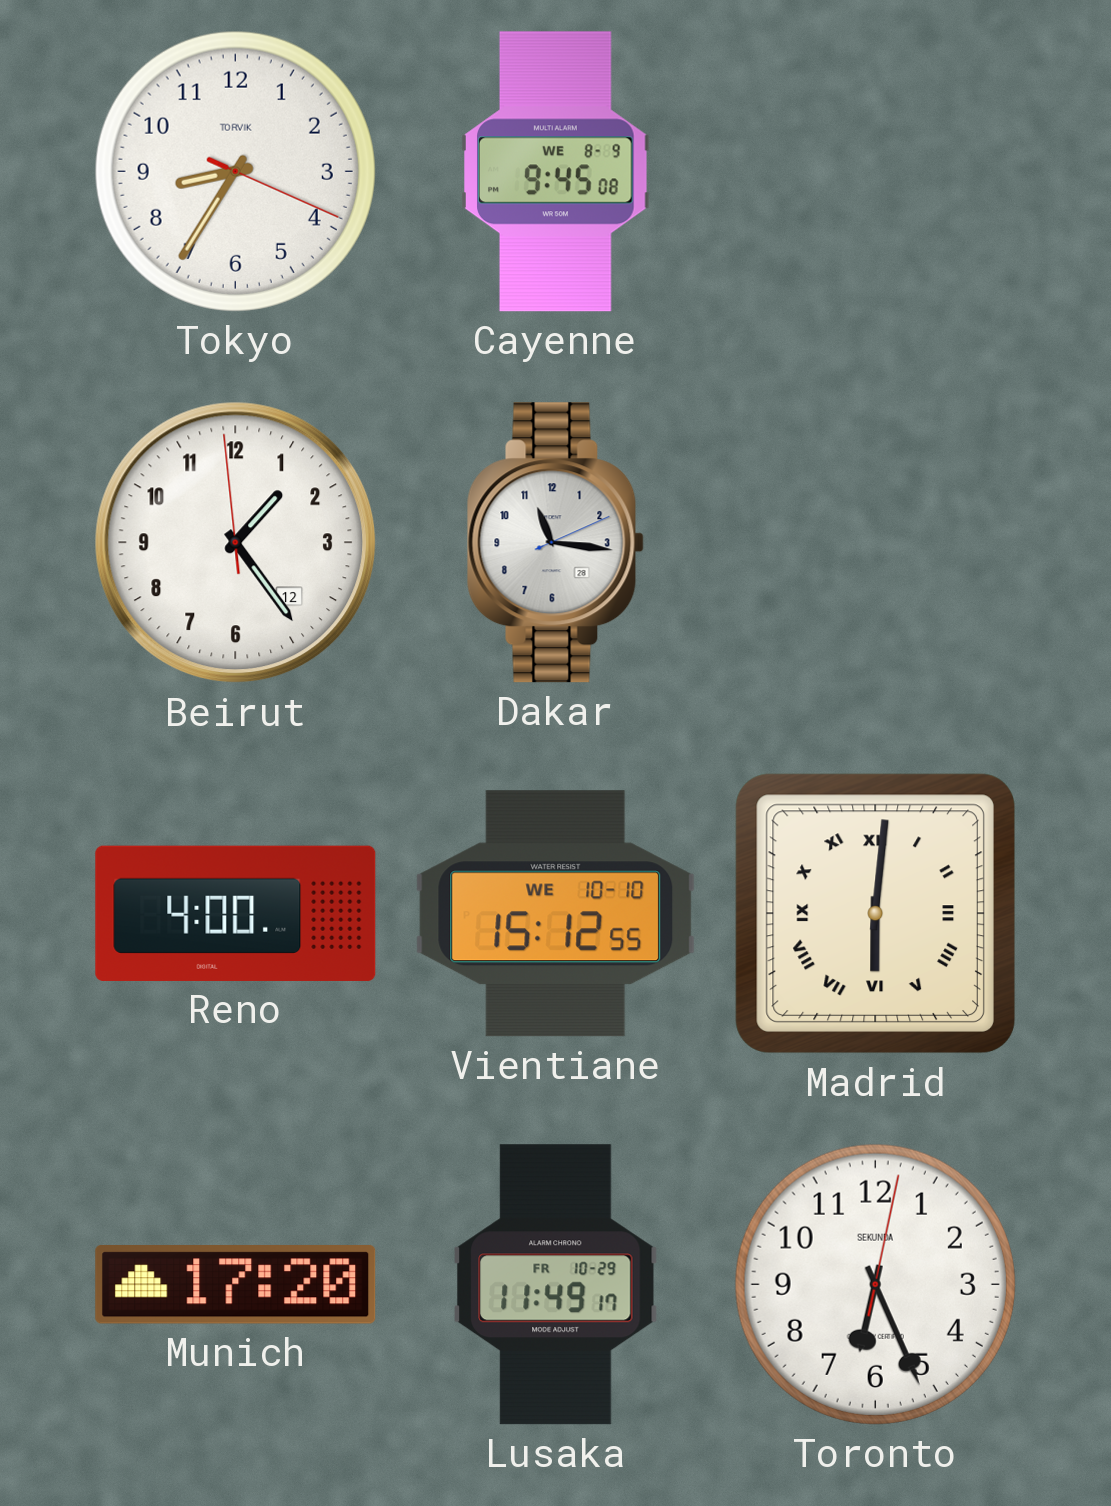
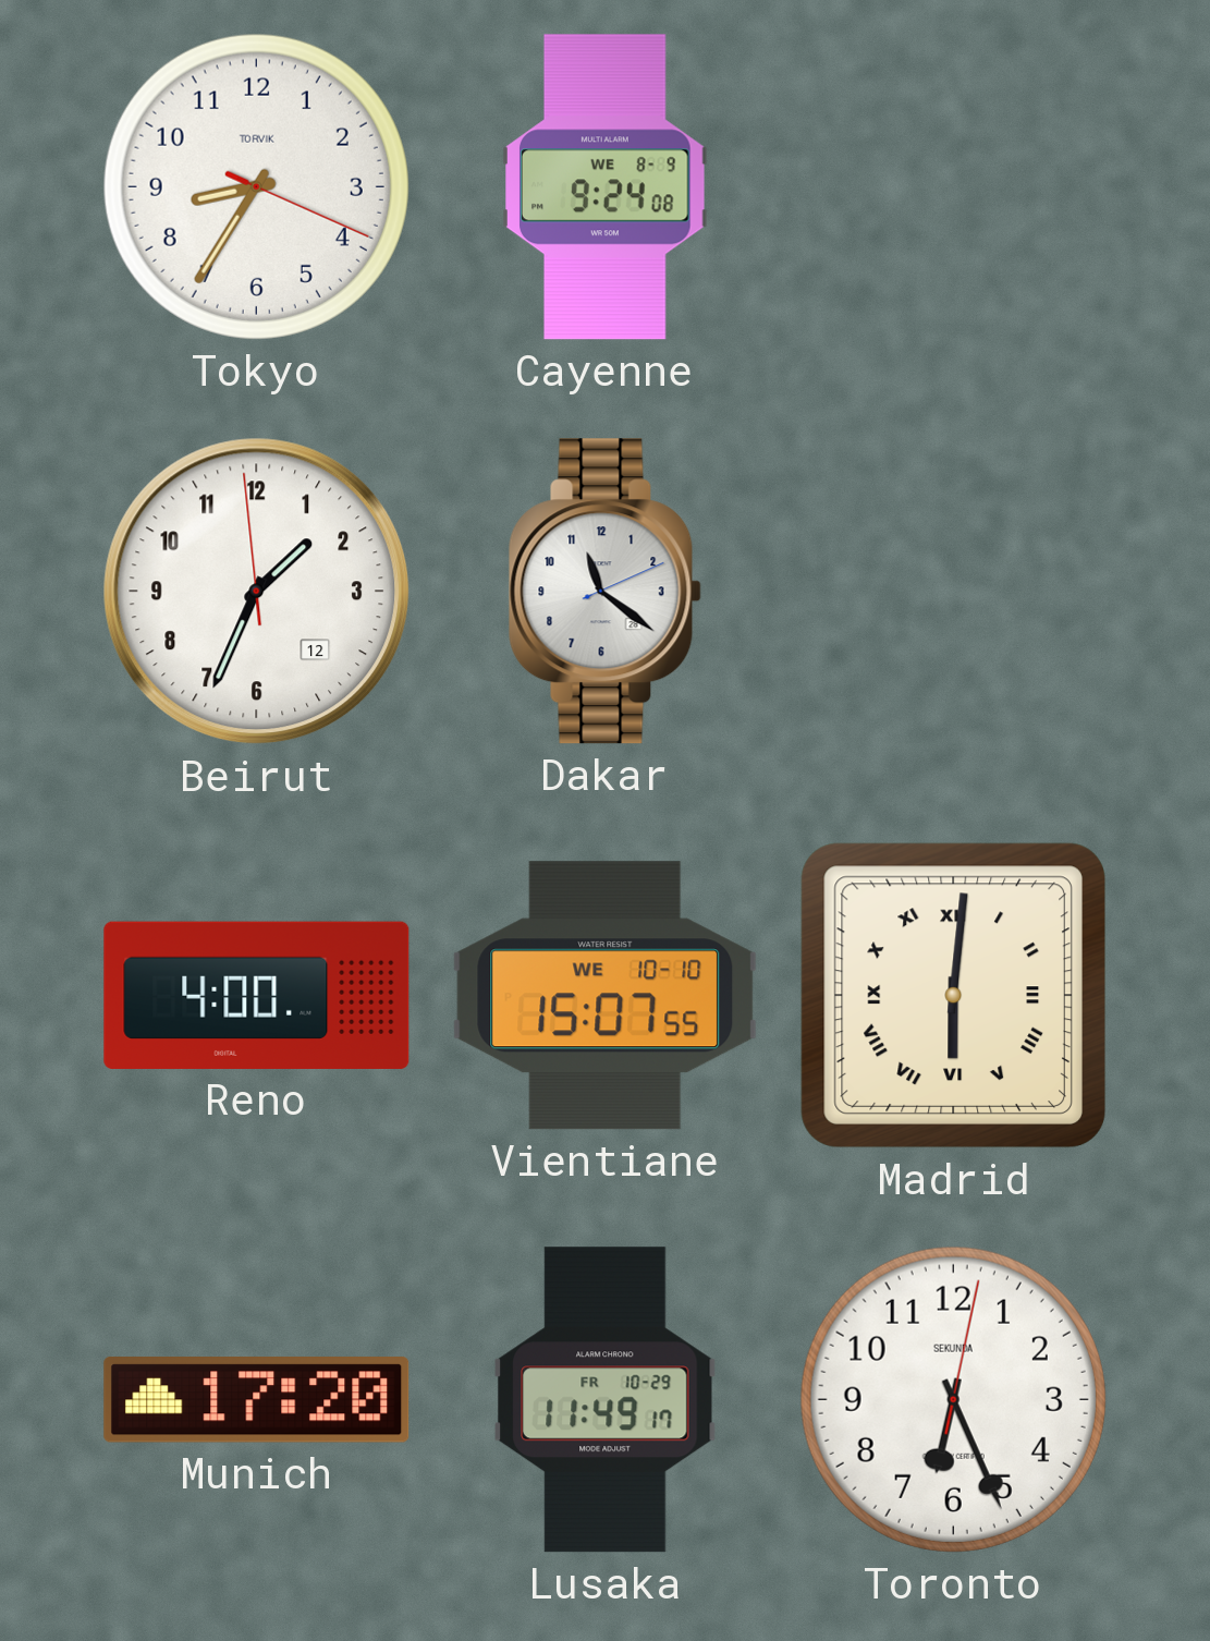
Cayenne: 9:45 -> 9:24 (606, 187)
Beirut: 1:23 -> 1:33 (257, 592)
Dakar: 11:16 -> 11:21 (604, 592)
Vientiane: 15:12 -> 15:07 (606, 996)
